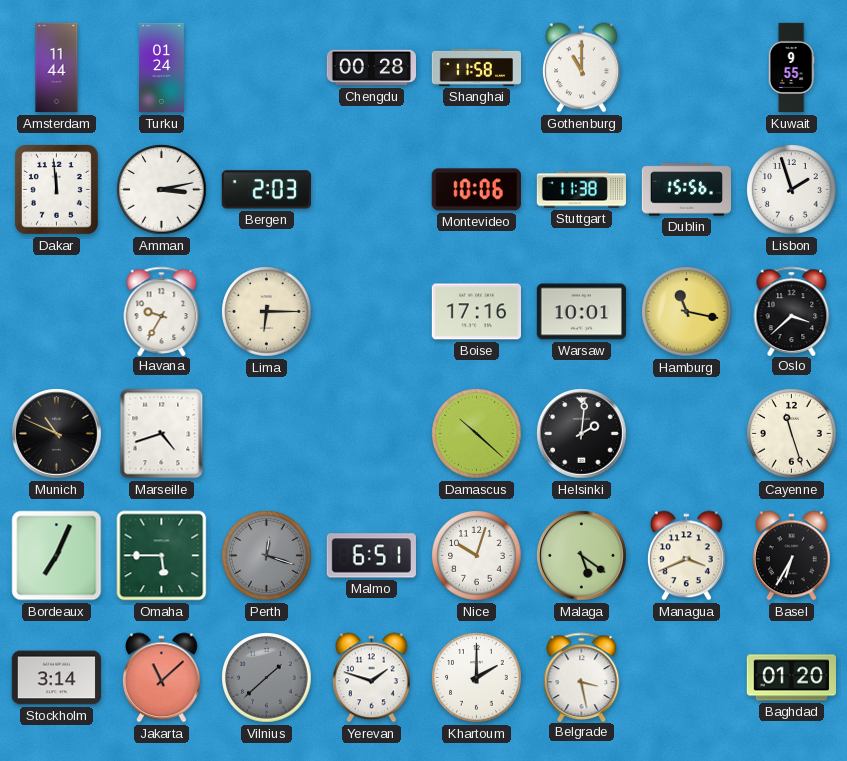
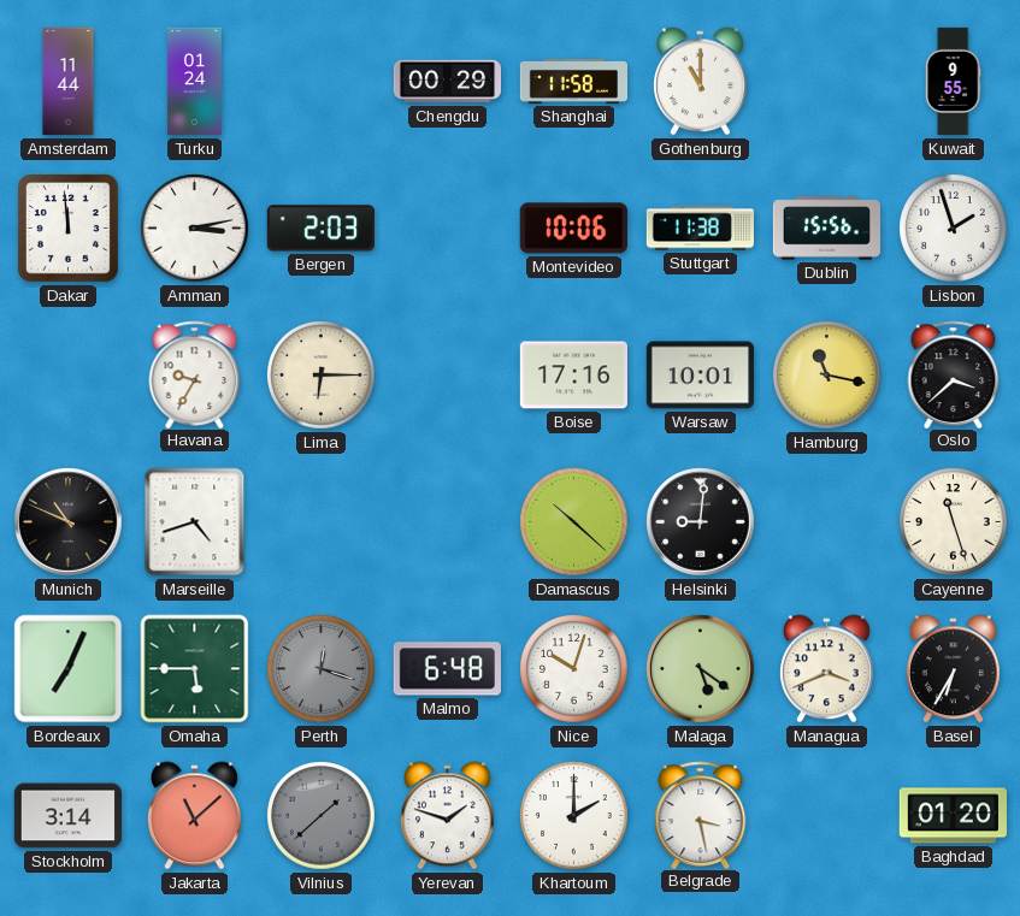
Chengdu: 00:28 -> 00:29 (447, 82)
Helsinki: 2:01 -> 9:01 (701, 522)
Malmo: 6:51 -> 6:48 (447, 669)
